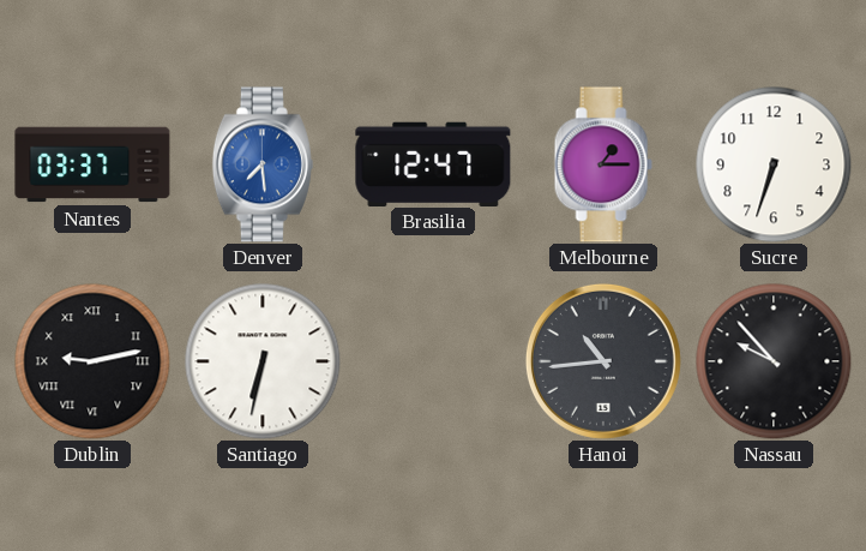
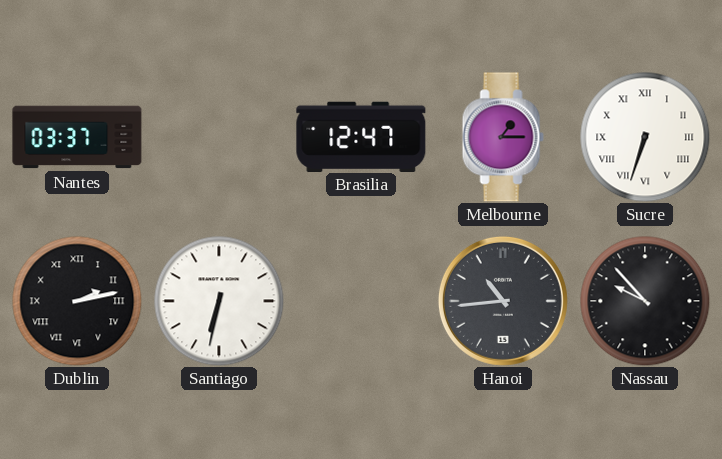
Denver: 7:29 -> none (263, 164)
Sucre numerals: Arabic -> Roman (645, 137)
Dublin: 9:13 -> 2:13 (77, 301)
